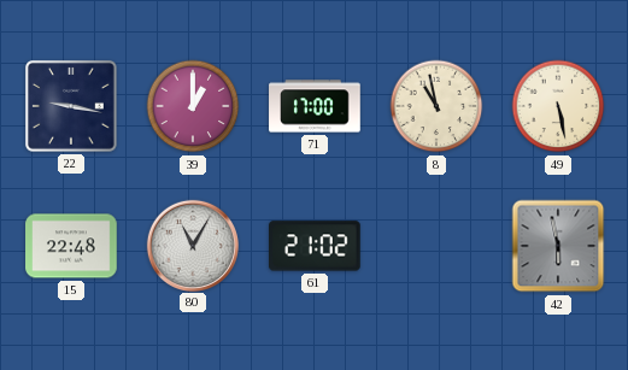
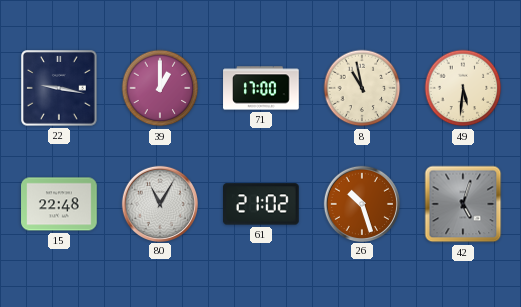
49: 5:28 -> 5:31 (463, 88)
26: none -> 10:27 (361, 203)
42: 5:58 -> 5:03 (463, 204)
